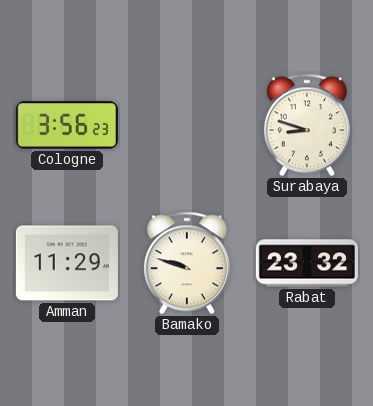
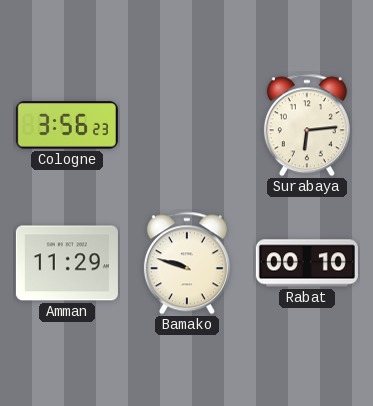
Surabaya: 8:48 -> 6:14 (307, 125)
Rabat: 23:32 -> 00:10 (307, 263)
